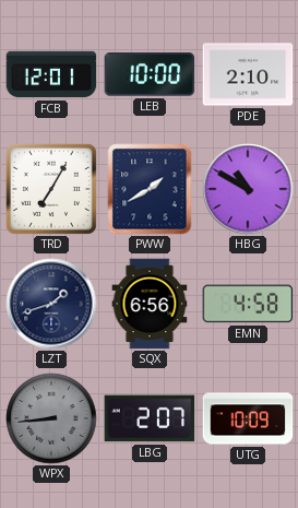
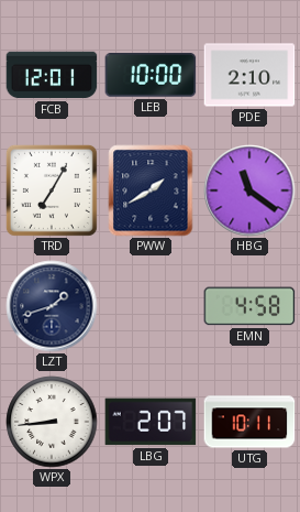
HBG: 10:50 -> 11:21 (249, 190)
SQX: 6:56 -> none (150, 304)
WPX dial: grey -> white (52, 422)
UTG: 10:09 -> 10:11 (249, 422)
